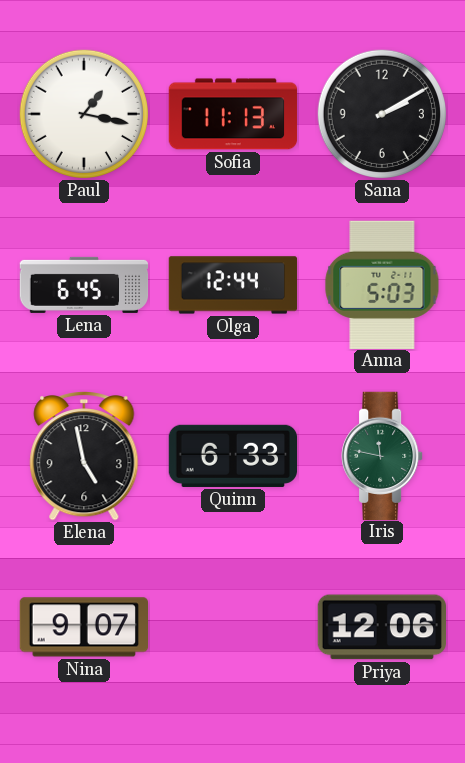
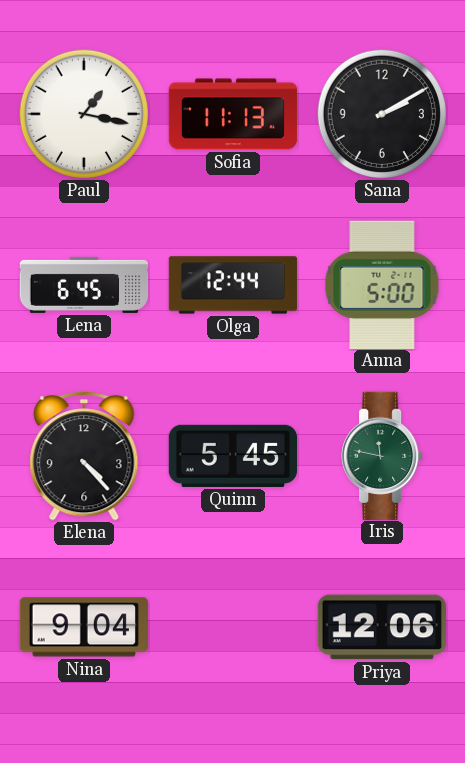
Anna: 5:03 -> 5:00 (382, 284)
Elena: 4:58 -> 4:23 (84, 457)
Quinn: 6:33 -> 5:45 (233, 456)
Nina: 9:07 -> 9:04 (83, 627)
